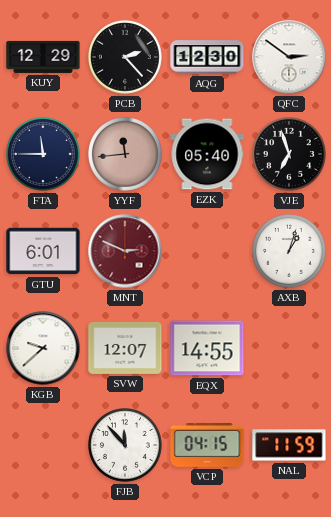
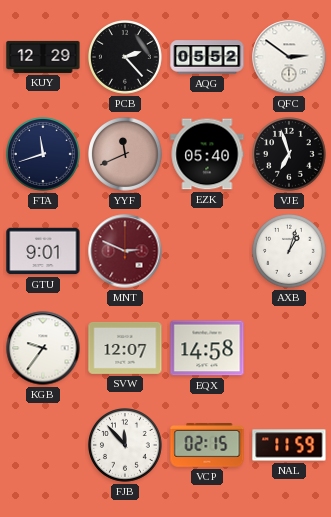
AQG: 12:30 -> 05:52 (207, 57)
FTA: 11:45 -> 11:42 (44, 155)
YYF: 11:44 -> 11:41 (126, 155)
GTU: 6:01 -> 9:01 (43, 251)
KGB: 9:38 -> 9:36 (43, 348)
EQX: 14:55 -> 14:58 (207, 348)
VCP: 04:15 -> 02:15 (207, 446)
